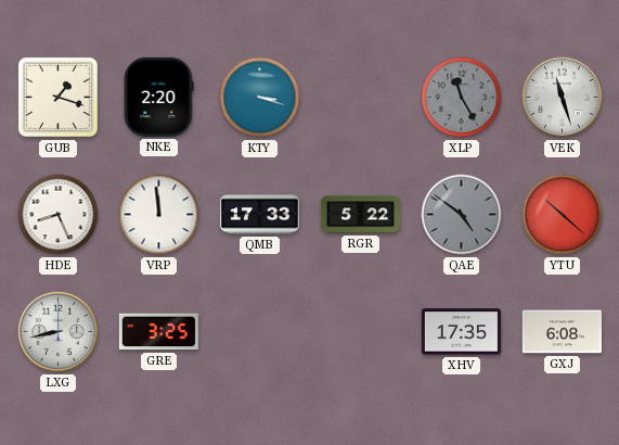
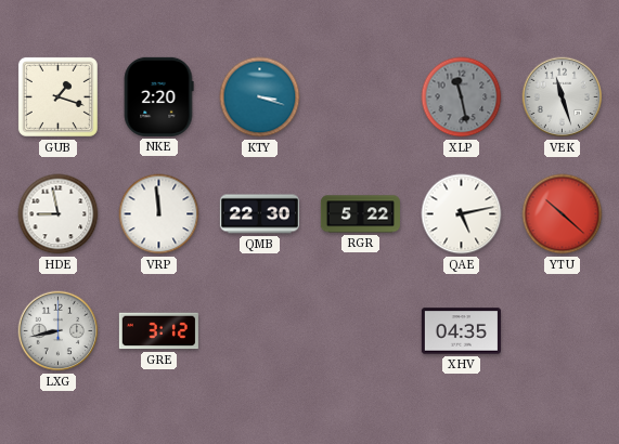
XLP: 11:25 -> 11:28 (462, 97)
HDE: 8:26 -> 8:58 (59, 214)
QMB: 17:33 -> 22:30 (259, 214)
QAE: 4:51 -> 5:13 (462, 214)
QAE dial: grey -> white (462, 214)
GRE: 3:25 -> 3:12 (158, 331)
XHV: 17:35 -> 04:35 (461, 331)
GXJ: 6:08 -> none (562, 332)
